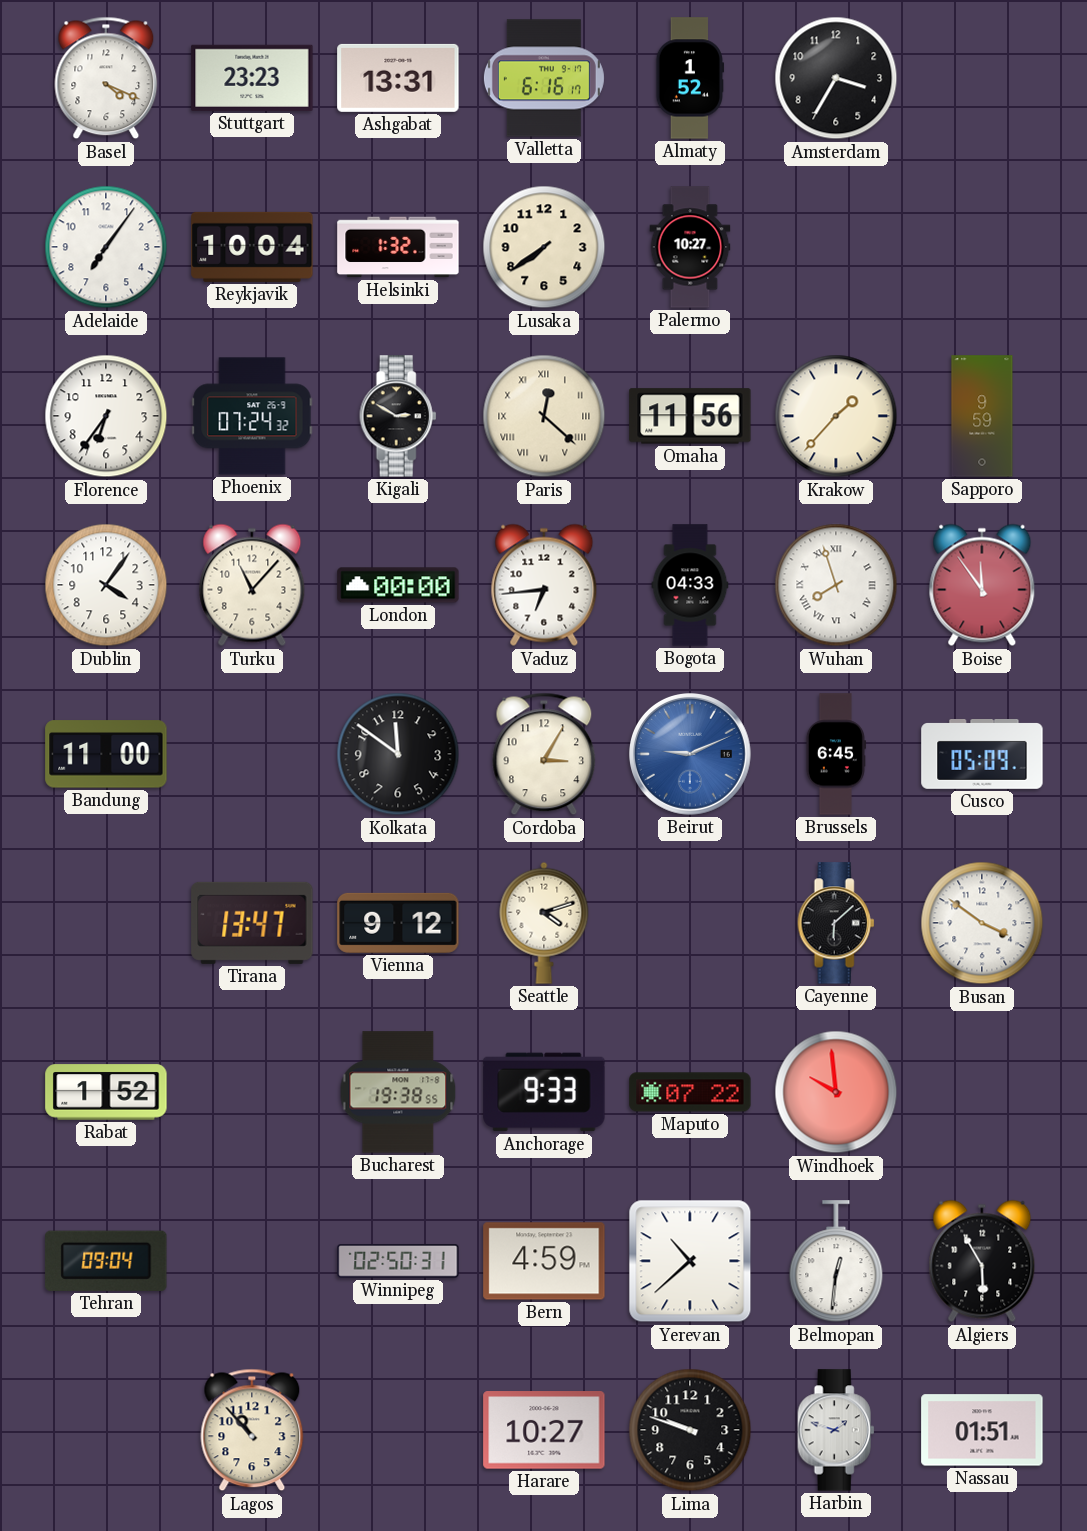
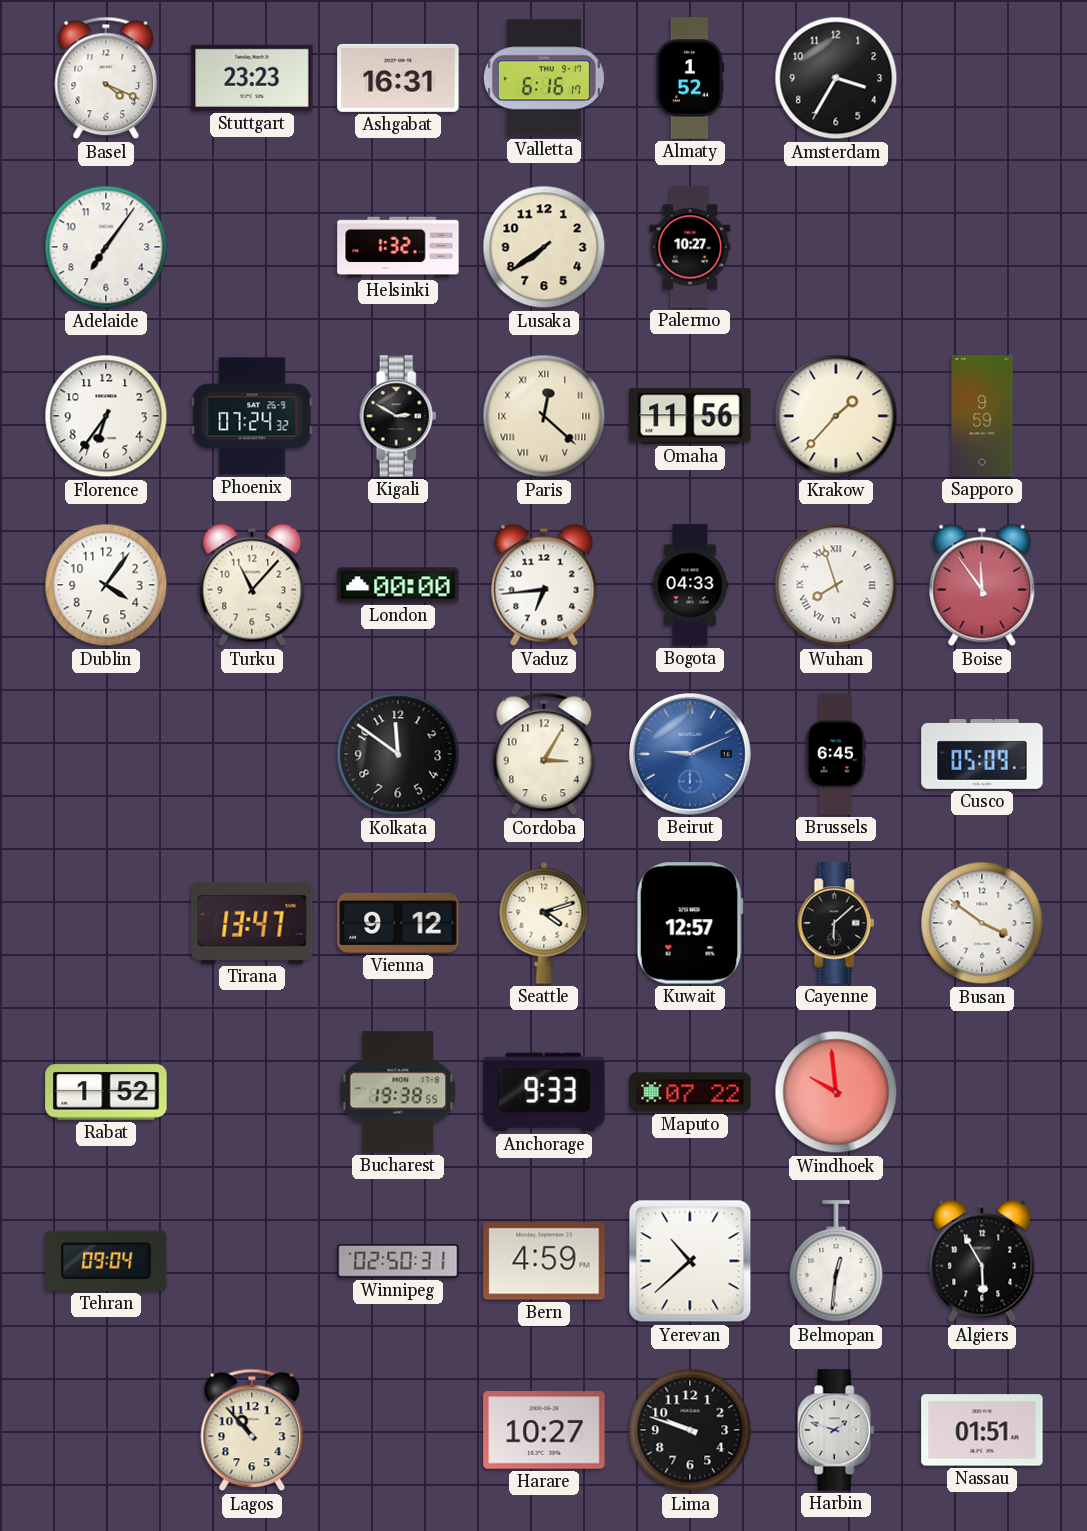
Ashgabat: 13:31 -> 16:31 (398, 78)
Reykjavik: 10:04 -> none (252, 247)
Bandung: 11:00 -> none (106, 754)
Kuwait: none -> 12:57 (690, 923)
